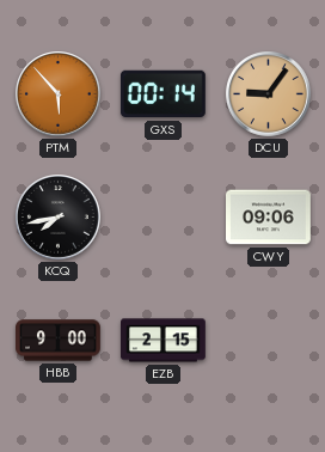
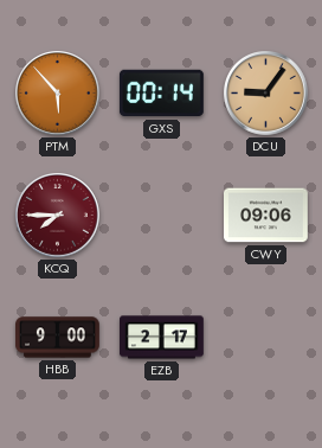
KCQ: 7:43 -> 7:45 (58, 216)
KCQ dial: black -> burgundy (58, 216)
EZB: 2:15 -> 2:17 (162, 338)
